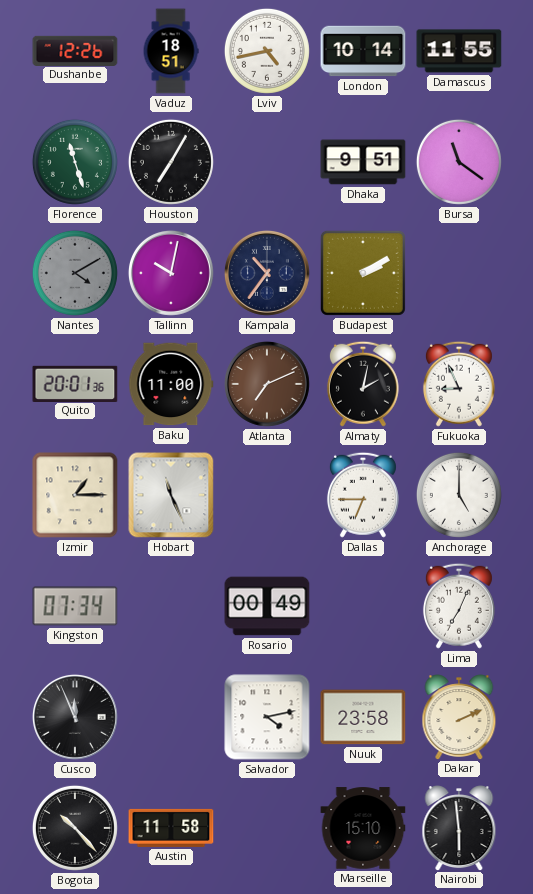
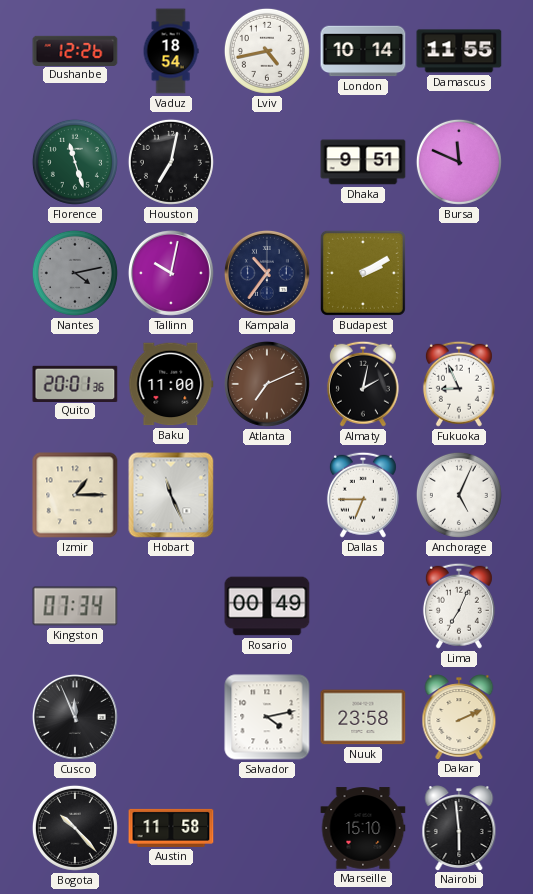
Vaduz: 18:51 -> 18:54 (171, 51)
Houston: 7:05 -> 7:02 (171, 162)
Bursa: 11:21 -> 11:49 (459, 162)
Nantes: 4:10 -> 4:13 (75, 273)
Anchorage: 5:00 -> 5:04 (459, 495)
